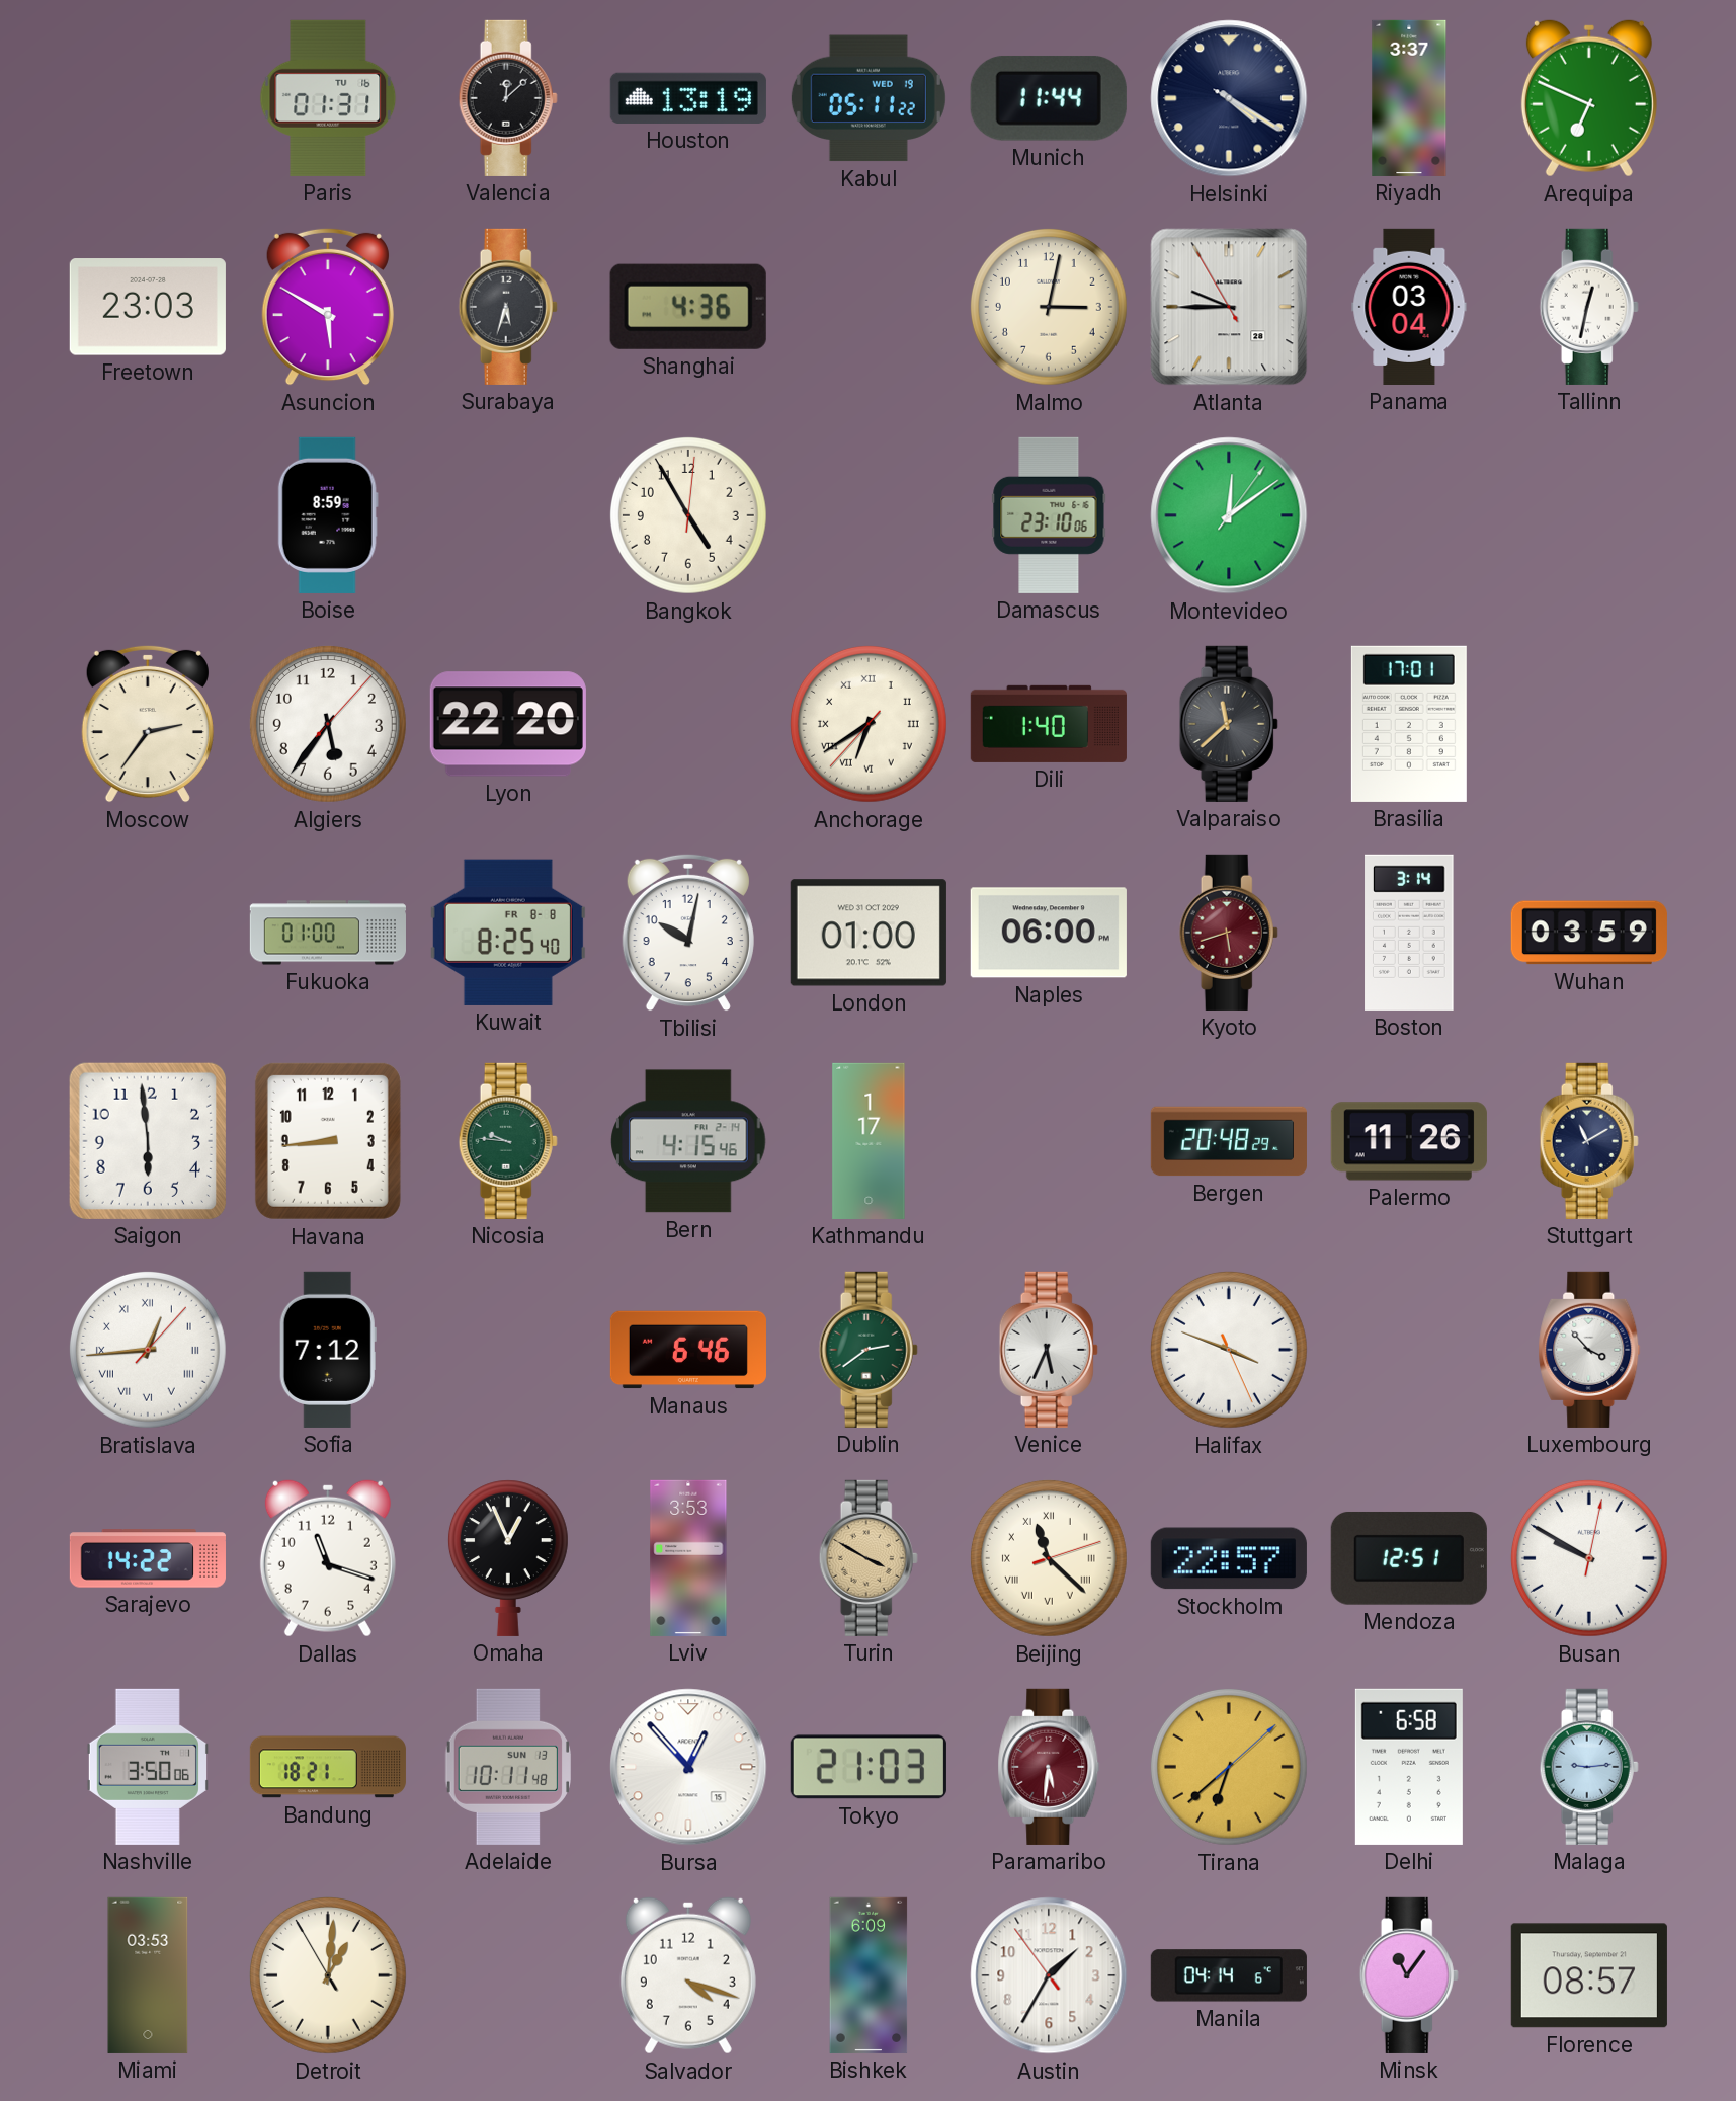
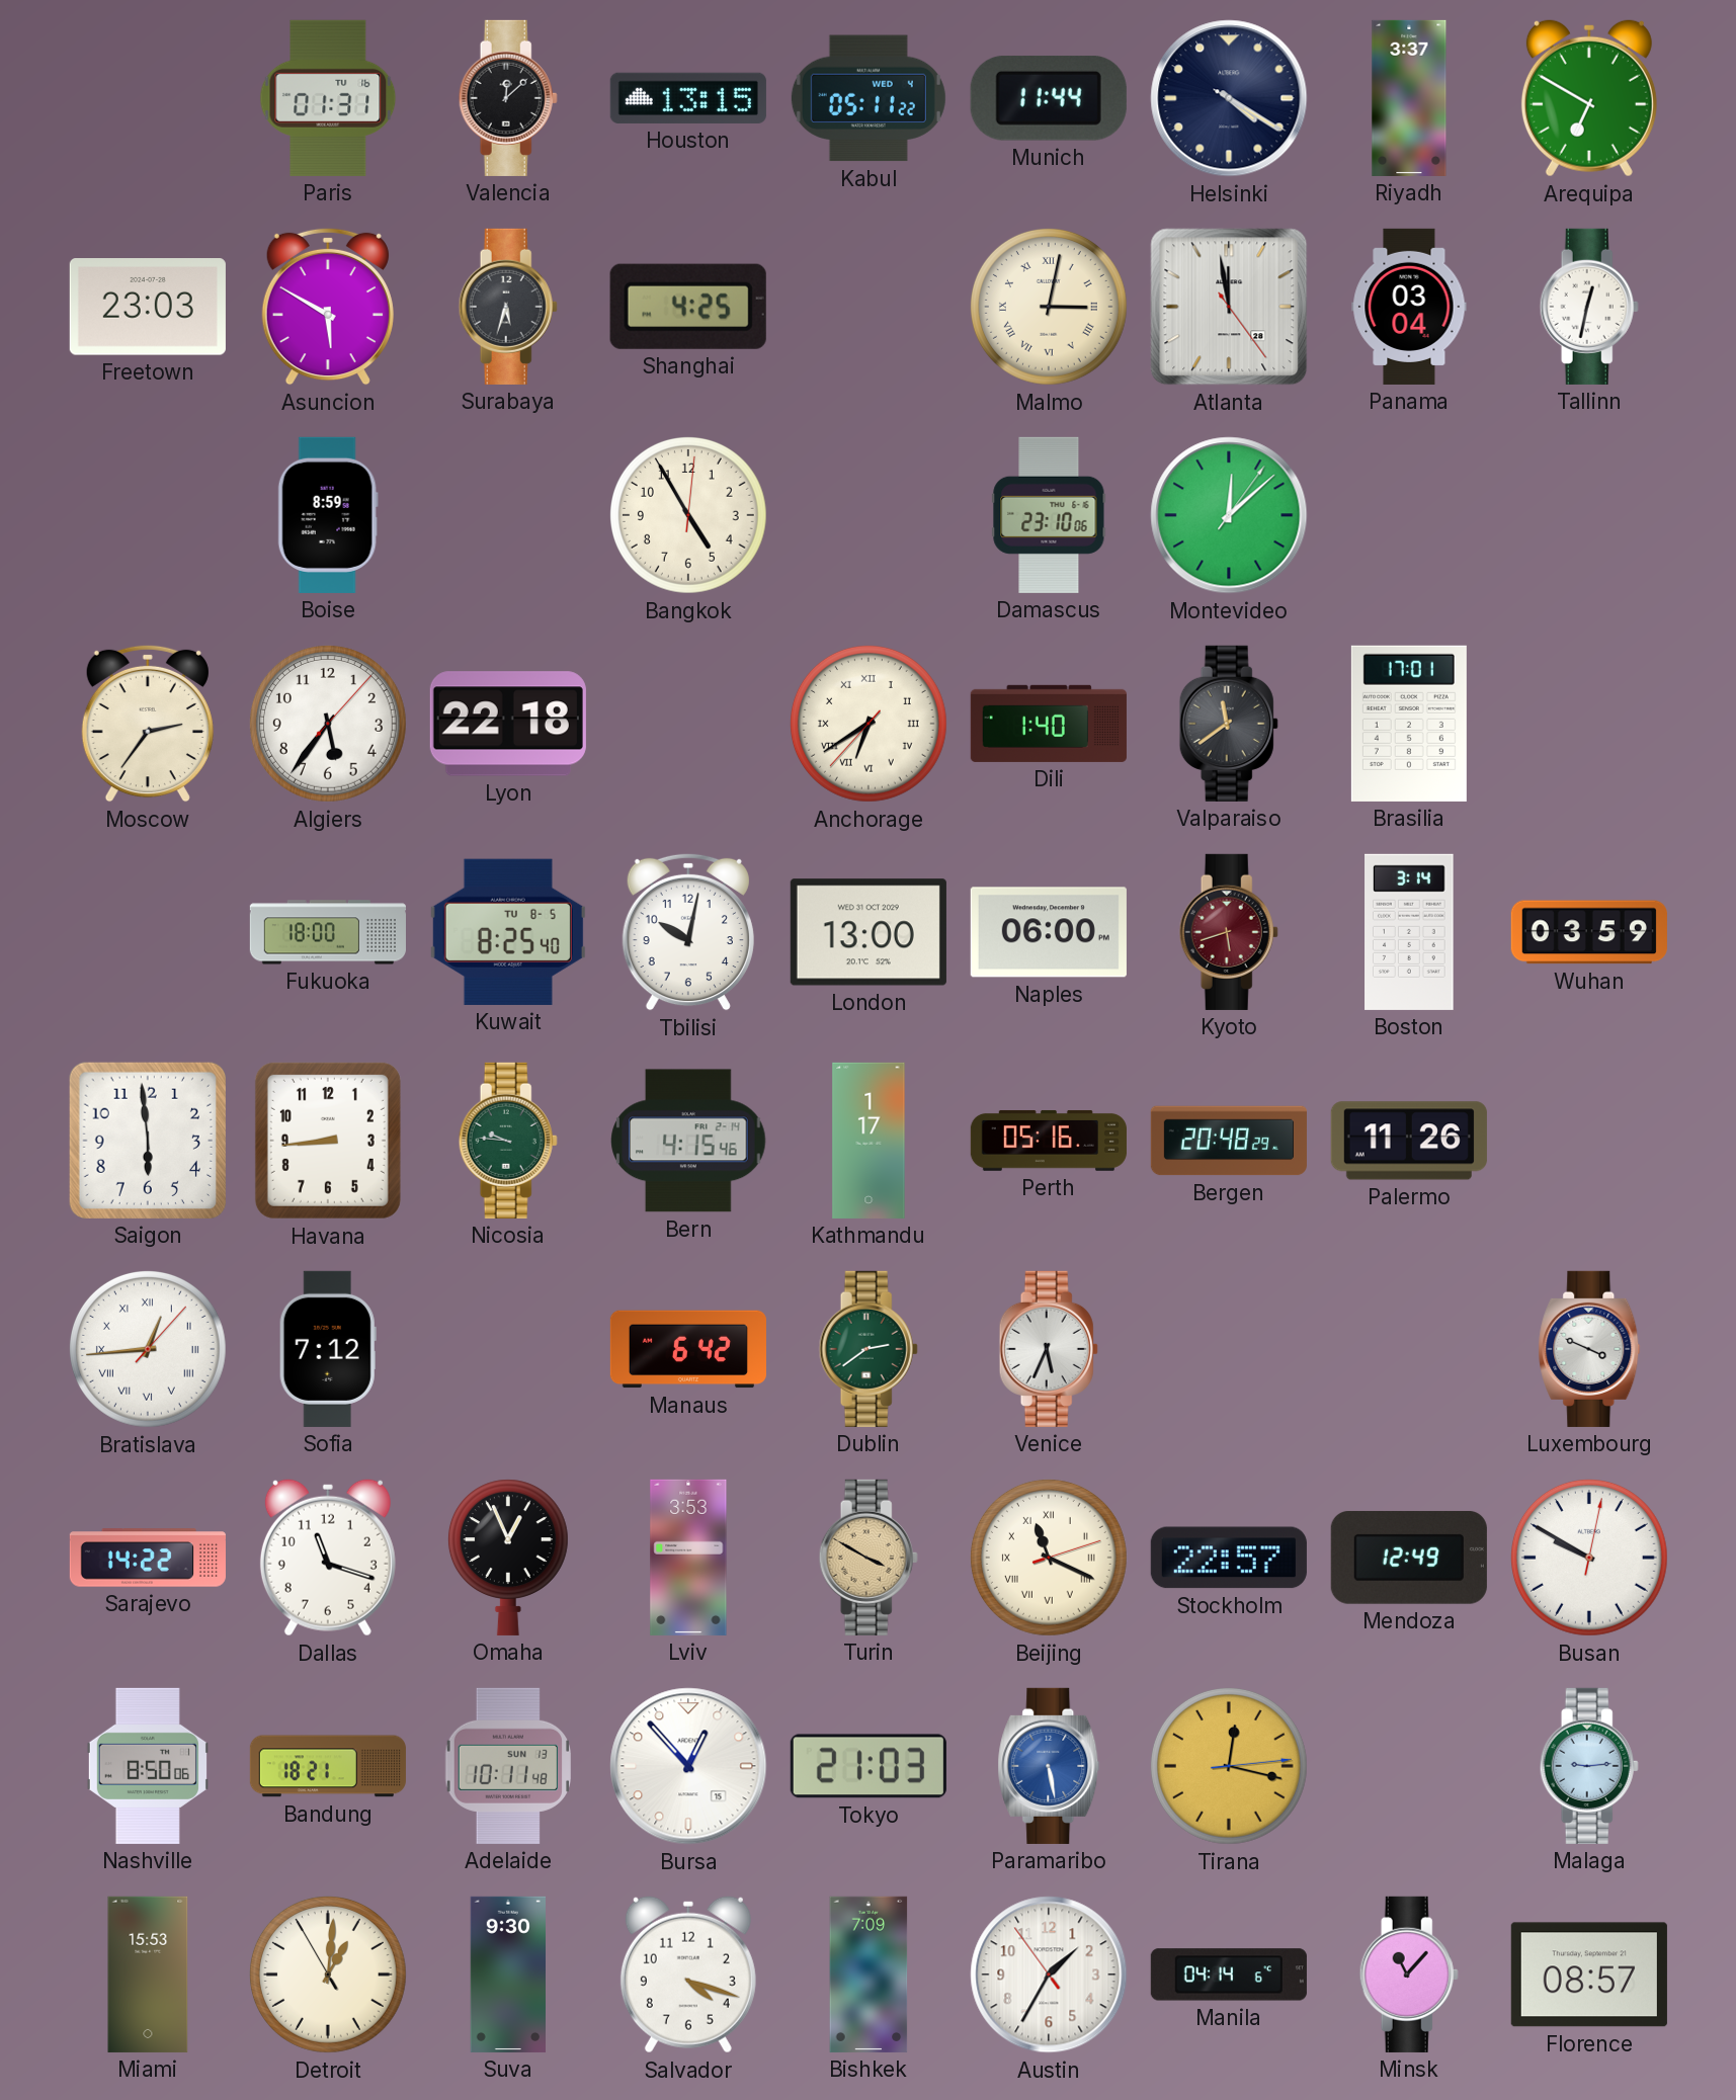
Houston: 13:19 -> 13:15 (688, 98)
Kabul date: WED 19 -> WED 4 (869, 98)
Arequipa: 6:49 -> 6:50 (1589, 98)
Shanghai: 4:36 -> 4:25 (688, 307)
Malmo numerals: Arabic -> Roman (1049, 307)
Atlanta: 9:44 -> 11:58 (1229, 307)
Montevideo: 12:09 -> 12:08 (1229, 515)
Lyon: 22:20 -> 22:18 (508, 724)
Valparaiso: 11:38 -> 11:39 (1229, 724)
Fukuoka: 01:00 -> 18:00 (328, 932)
Kuwait date: FR 8-8 -> TU 8-5 (508, 932)
London: 01:00 -> 13:00 (869, 932)
Perth: none -> 05:16 (1049, 1141)
Stuttgart: 11:10 -> none (1589, 1141)
Manaus: 6:46 -> 6:42 (688, 1349)
Halifax: 3:48 -> none (1229, 1350)
Luxembourg: 3:53 -> 3:49 (1589, 1349)
Beijing: 11:22 -> 11:19 (1049, 1558)
Mendoza: 12:51 -> 12:49 (1409, 1558)
Nashville: 3:50 -> 8:50 (148, 1766)
Paramaribo: 5:31 -> 5:28 (1049, 1766)
Paramaribo dial: burgundy -> blue (1049, 1766)
Tirana: 6:38 -> 12:17 (1229, 1766)
Delhi: 6:58 -> none (1409, 1767)
Miami: 03:53 -> 15:53 (148, 1975)
Suva: none -> 9:30 (507, 1975)
Bishkek: 6:09 -> 7:09 (869, 1975)
Minsk: 11:06 -> 11:07 (1409, 1975)
